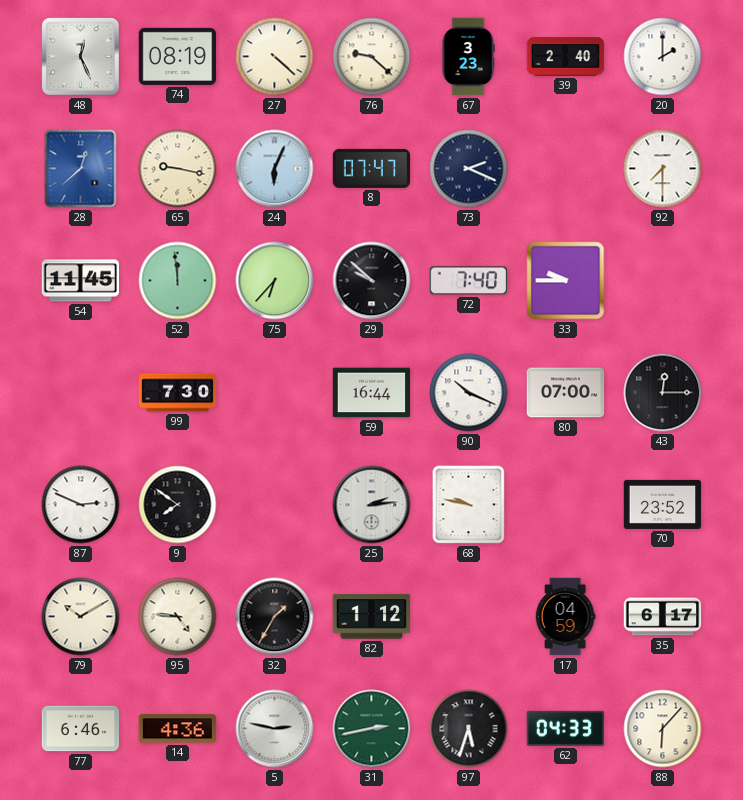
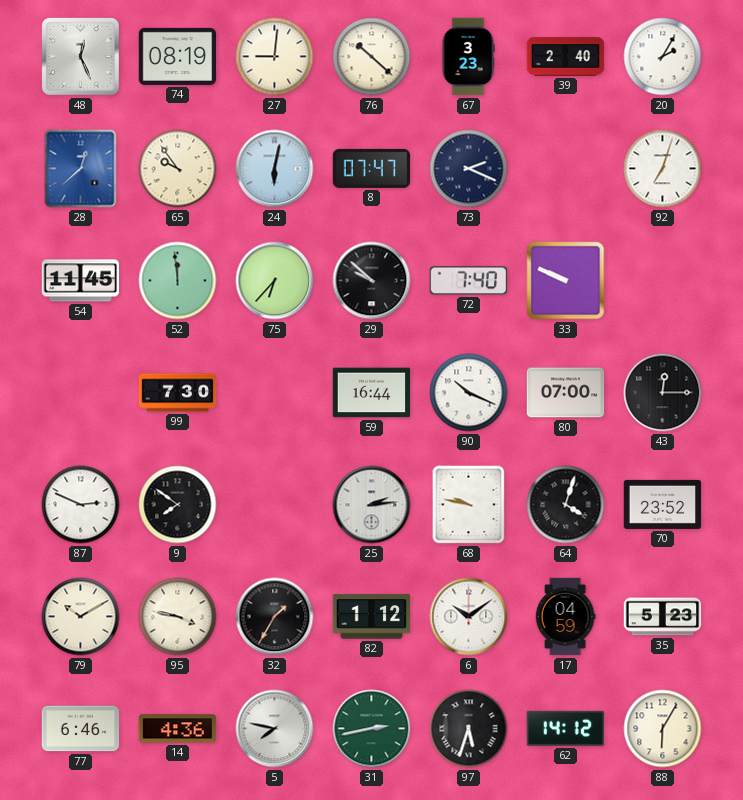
27: 4:22 -> 9:01 (275, 57)
76: 9:22 -> 10:22 (372, 57)
20: 2:00 -> 2:05 (663, 57)
65: 9:17 -> 9:54 (178, 169)
24: 6:04 -> 6:02 (275, 169)
92: 7:30 -> 7:03 (663, 169)
33: 9:45 -> 9:49 (566, 281)
64: none -> 4:03 (566, 505)
95: 4:46 -> 3:47 (178, 617)
6: none -> 10:09 (469, 617)
35: 6:17 -> 5:23 (663, 617)
5: 2:47 -> 7:47 (275, 729)
62: 04:33 -> 14:12 (565, 728)
88: 6:07 -> 6:05 (663, 729)
